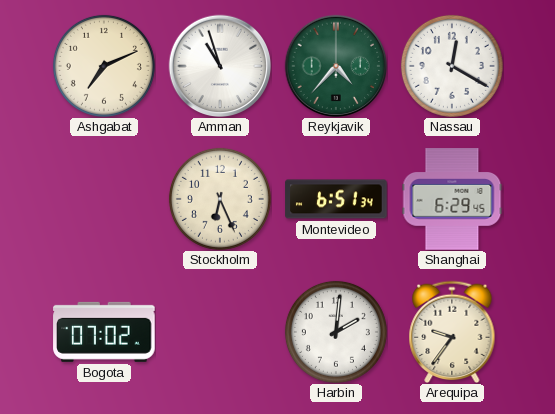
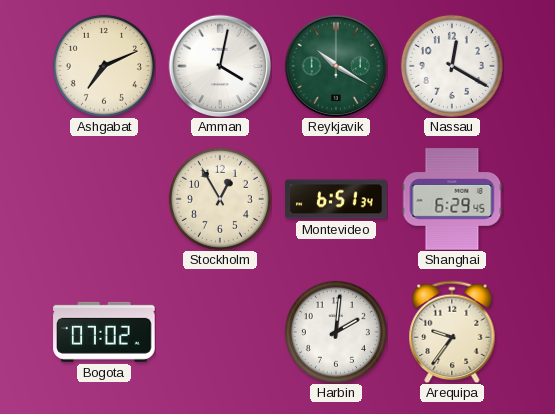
Amman: 10:57 -> 4:02 (220, 66)
Reykjavik: 4:37 -> 10:20 (336, 66)
Stockholm: 6:26 -> 12:55 (220, 199)
